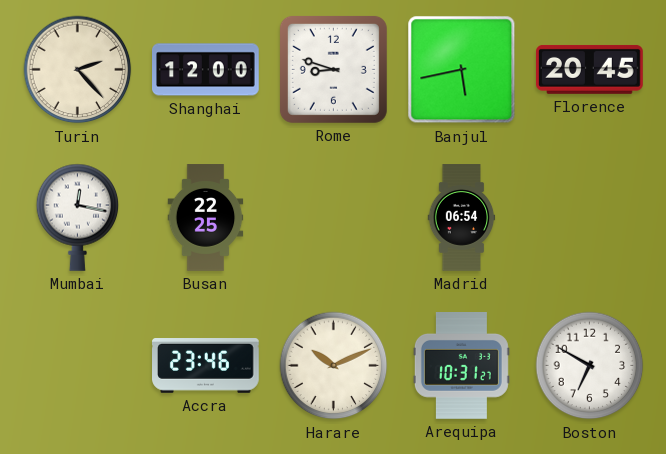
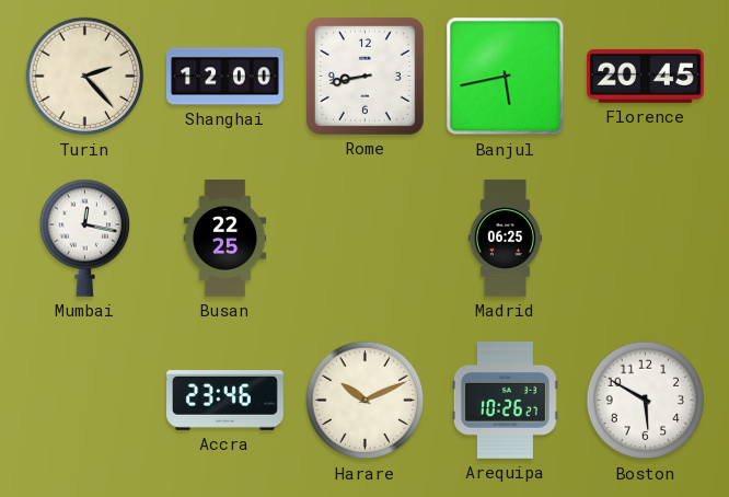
Rome: 8:48 -> 8:43 (364, 76)
Madrid: 06:54 -> 06:25 (506, 239)
Arequipa: 10:31 -> 10:26 (505, 401)
Boston: 6:50 -> 5:50 (646, 401)
